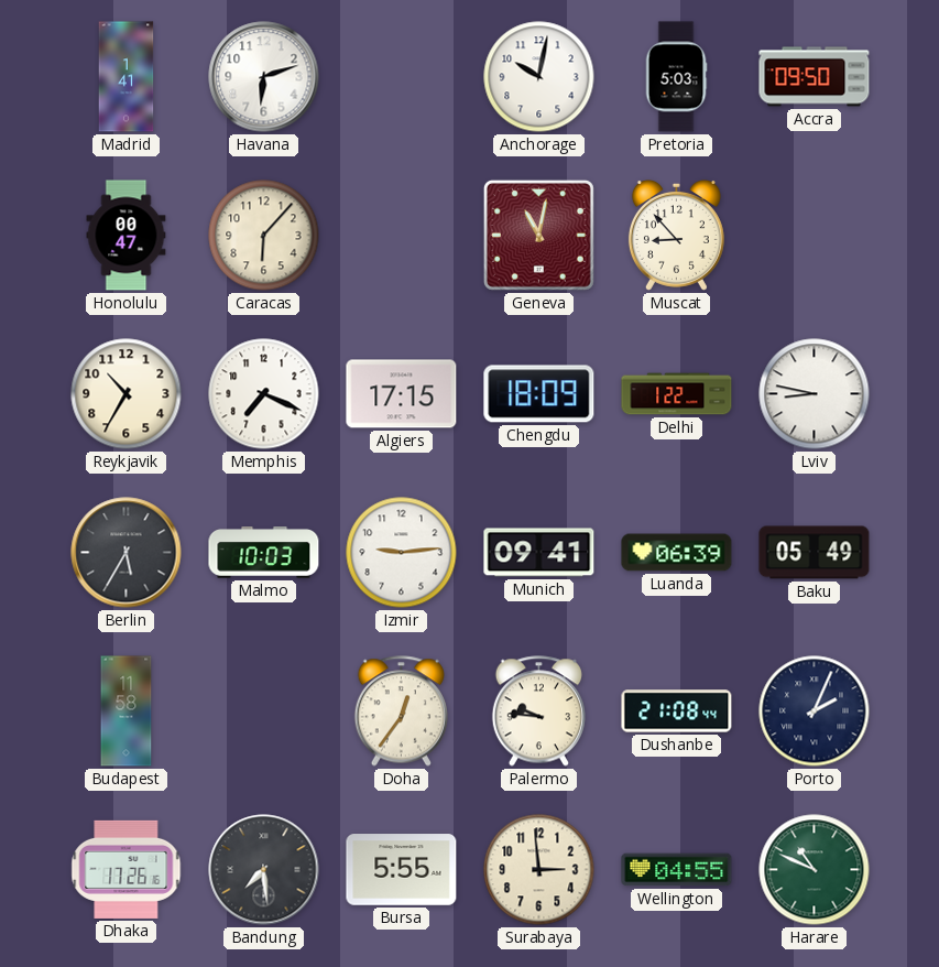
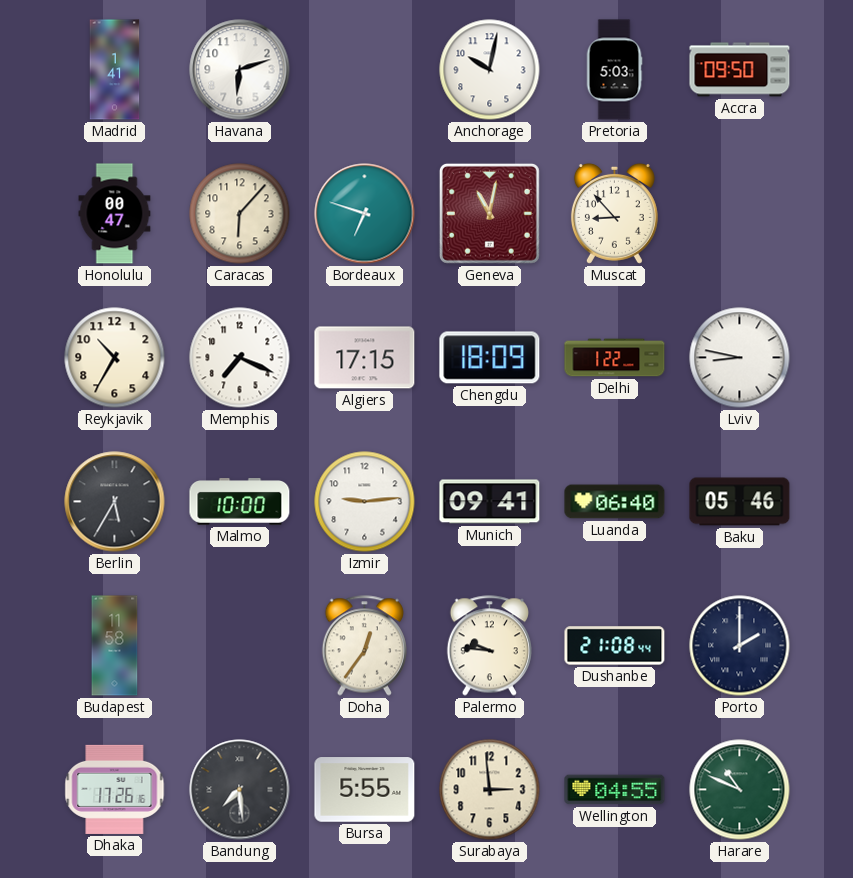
Bordeaux: none -> 6:48 (365, 214)
Malmo: 10:03 -> 10:00 (240, 502)
Luanda: 06:39 -> 06:40 (615, 502)
Baku: 05:49 -> 05:46 (740, 502)
Porto: 2:04 -> 2:00 (740, 646)
